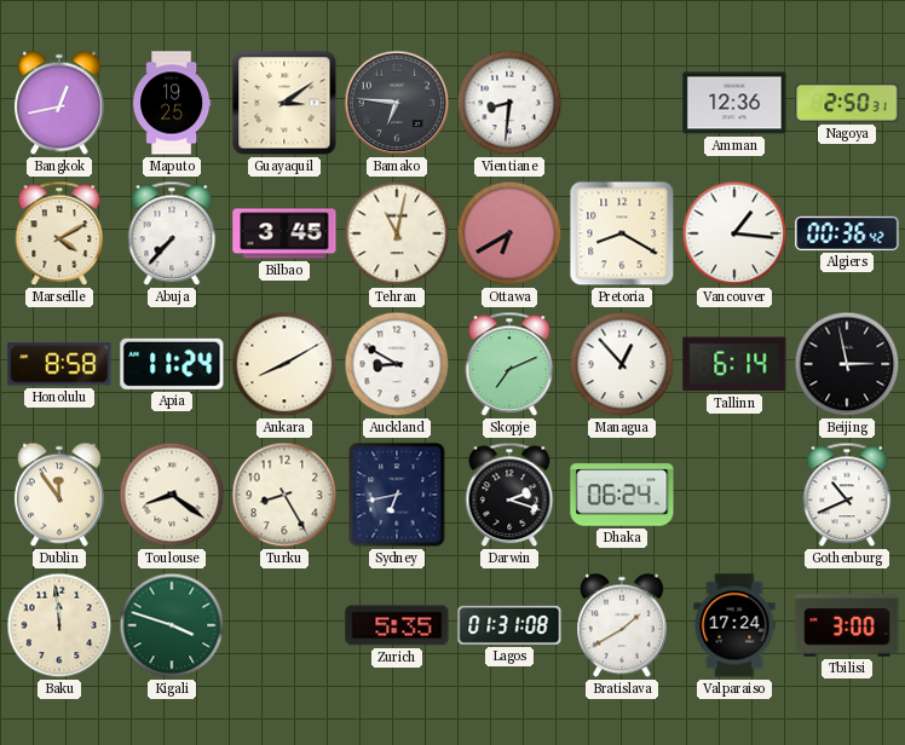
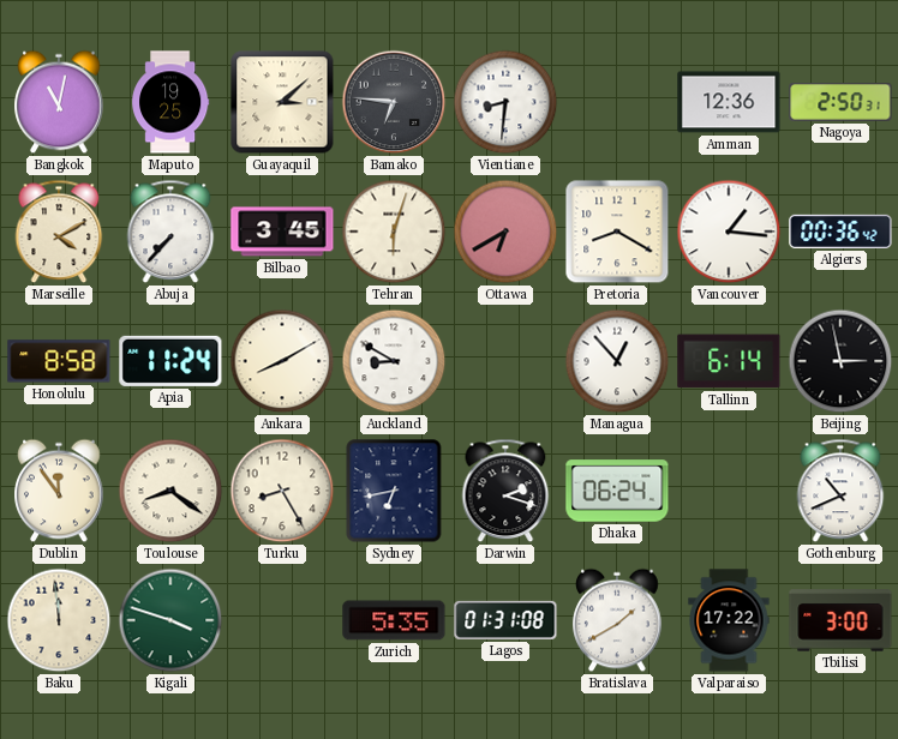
Bangkok: 12:43 -> 11:02 (59, 102)
Guayaquil: 3:09 -> 3:08 (282, 102)
Tehran: 11:02 -> 6:03 (394, 232)
Skopje: 7:11 -> none (509, 364)
Valparaiso: 17:24 -> 17:22 (729, 620)
